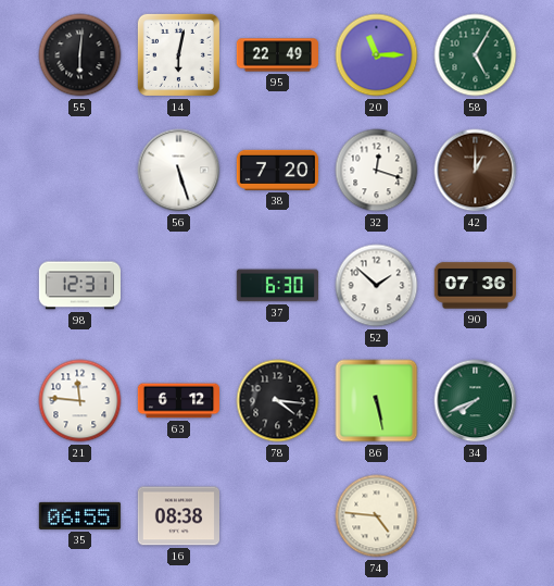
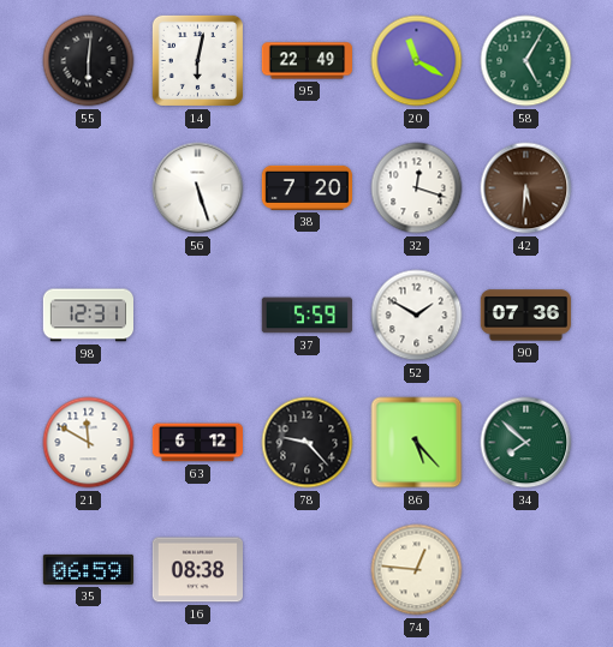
20: 11:15 -> 11:20 (417, 61)
42: 1:00 -> 5:31 (526, 188)
37: 6:30 -> 5:59 (306, 316)
52: 1:52 -> 1:50 (417, 316)
21: 11:46 -> 11:50 (89, 443)
78: 4:16 -> 9:23 (308, 443)
86: 5:28 -> 5:23 (417, 443)
34: 7:41 -> 7:52 (526, 443)
35: 06:55 -> 06:59 (88, 569)
74: 4:46 -> 12:46 (417, 570)
